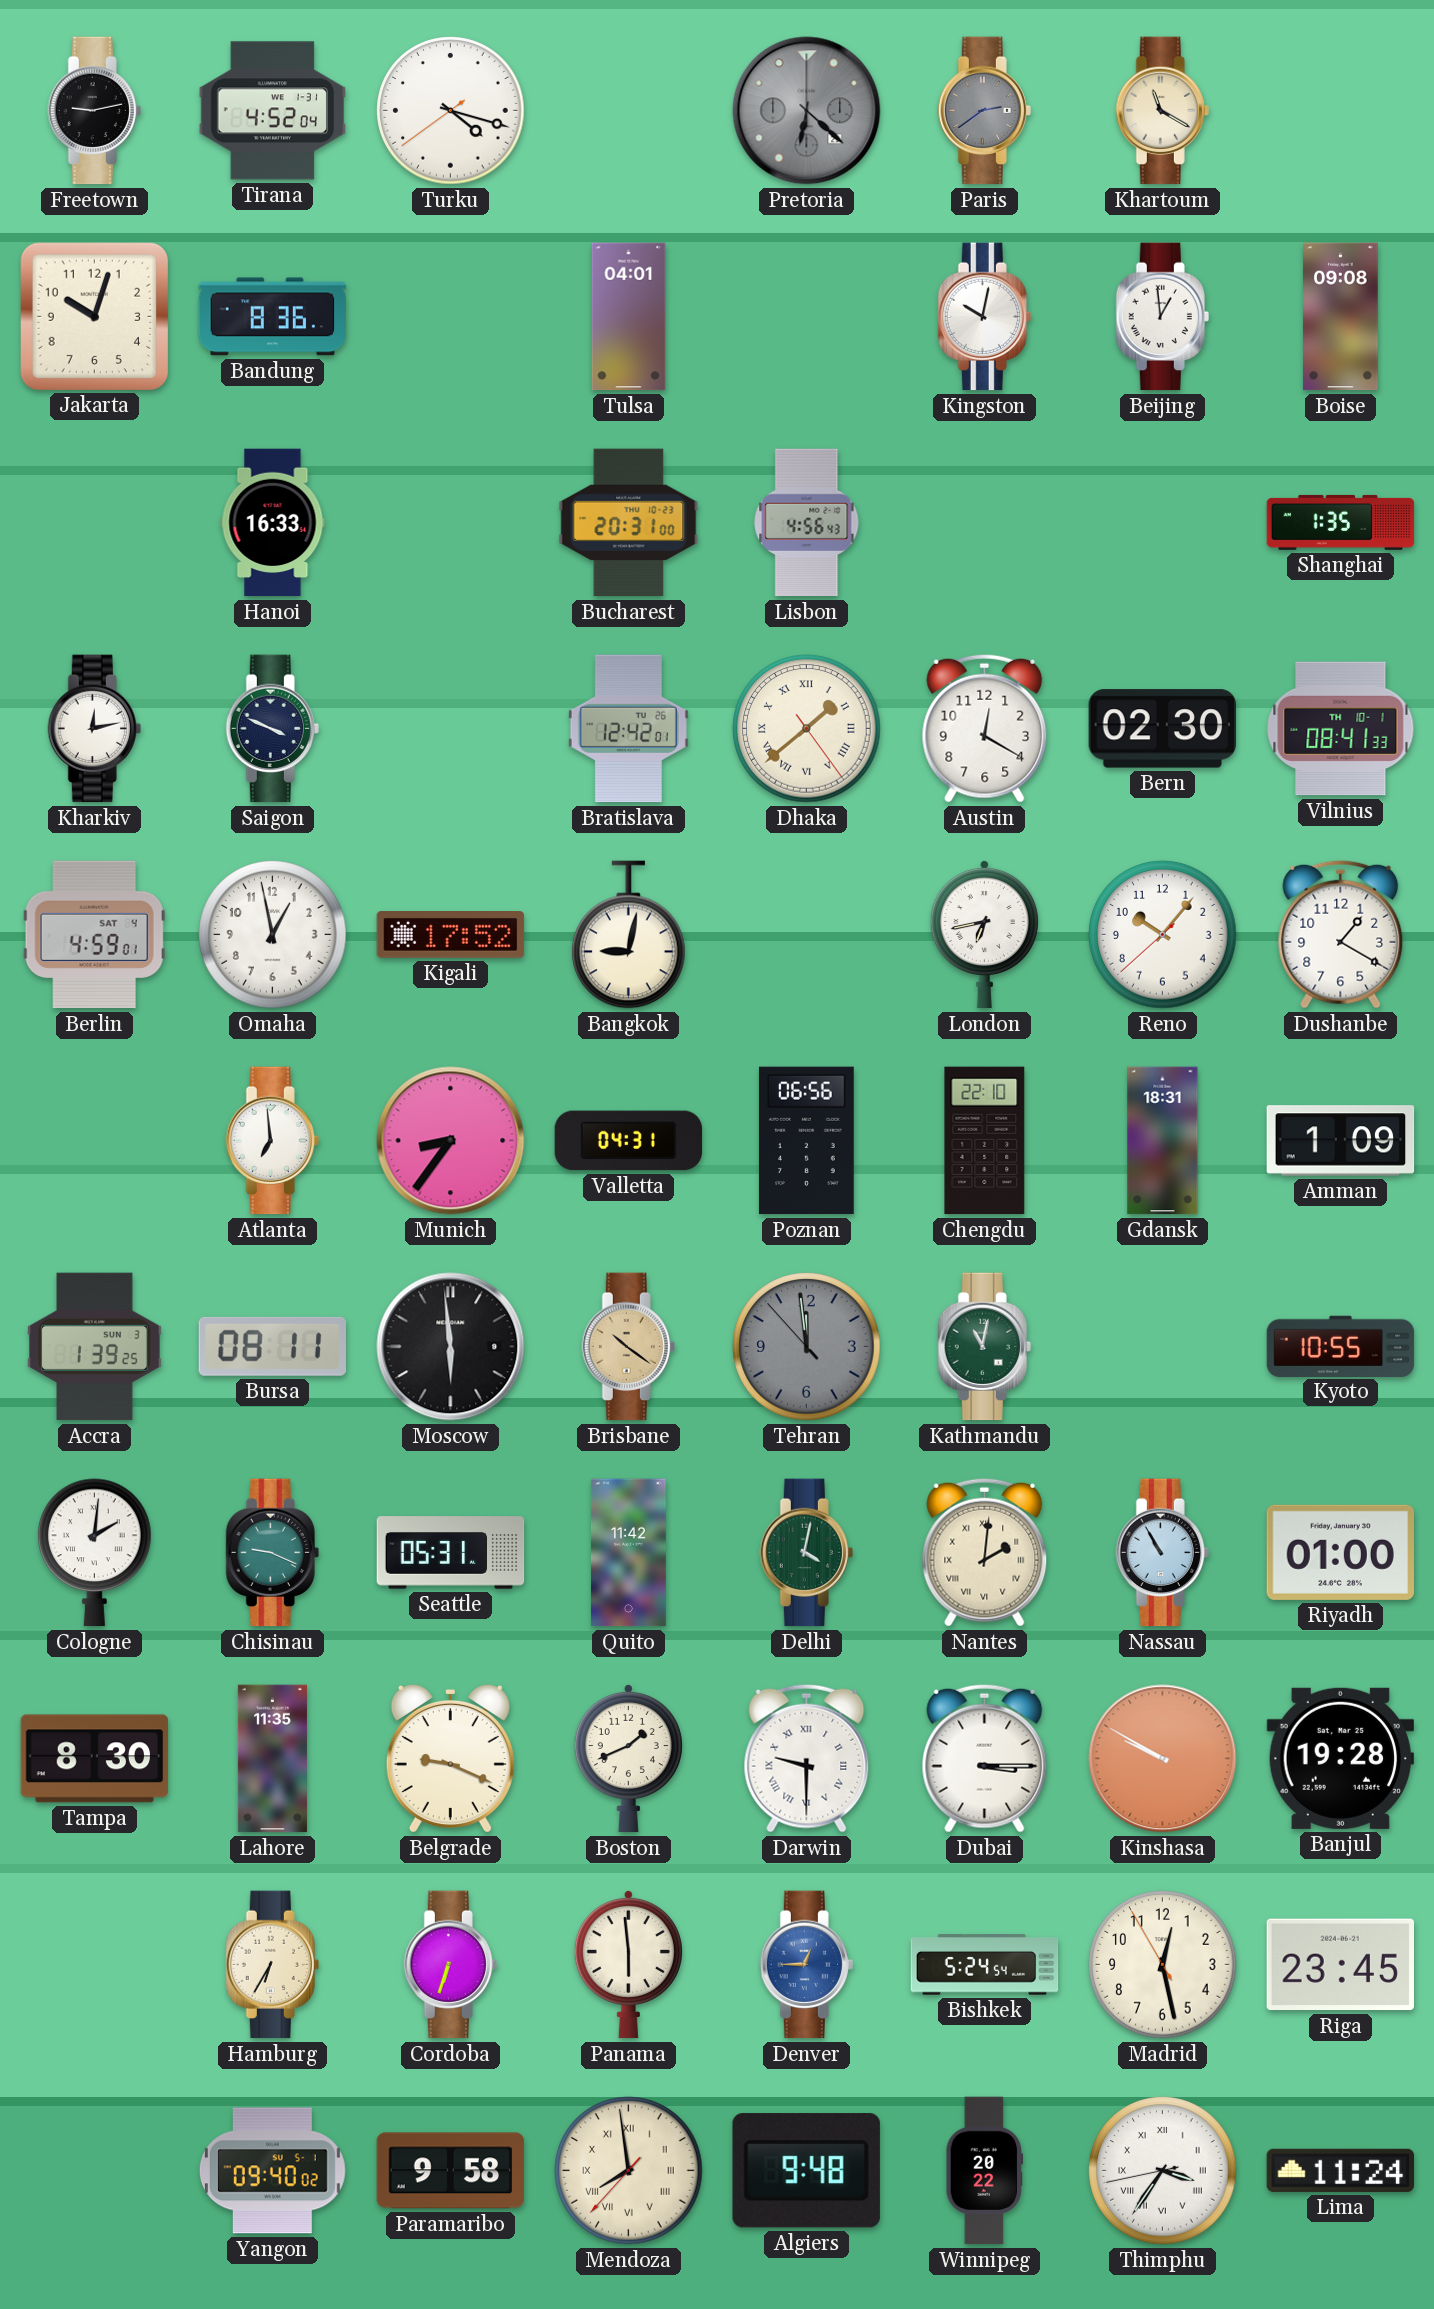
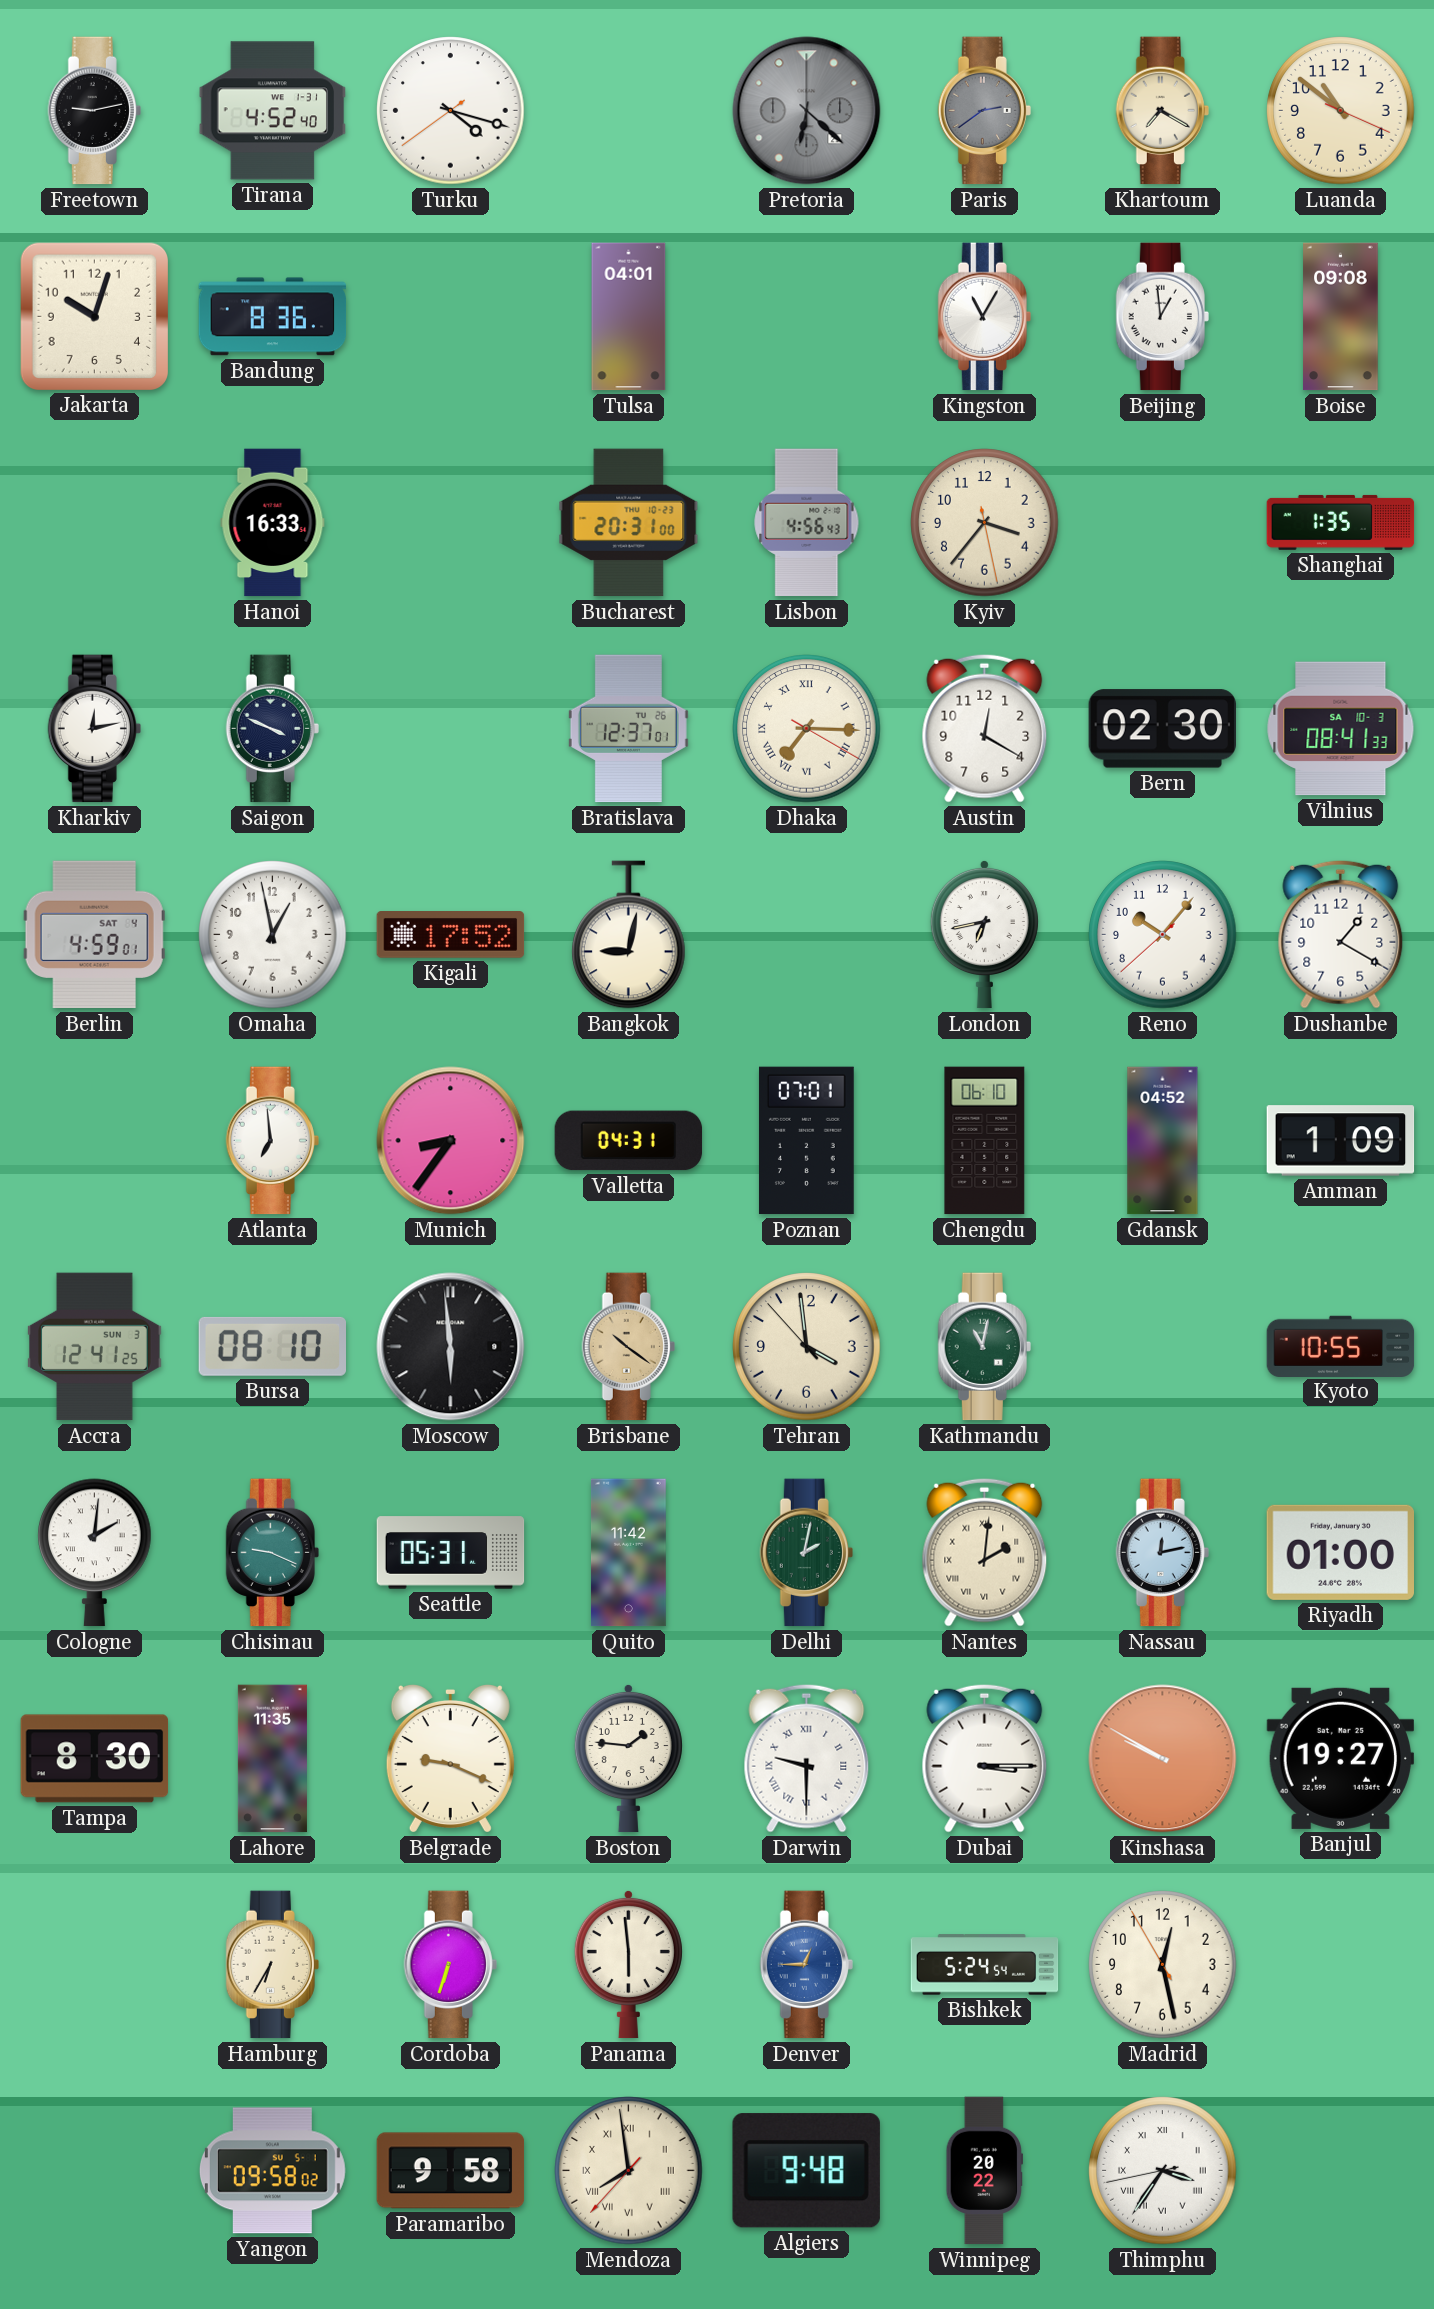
Tirana: 4:52:04 -> 4:52:40 (273, 111)
Khartoum: 11:20 -> 7:20 (1162, 111)
Luanda: none -> 10:51 (1341, 111)
Kingston: 10:02 -> 11:05 (984, 317)
Kyiv: none -> 3:36 (985, 523)
Bratislava: 12:42 -> 12:37 (628, 729)
Dhaka: 1:38 -> 7:15 (807, 729)
Vilnius date: TH 10-1 -> SA 10-3 (1341, 729)
Poznan: 06:56 -> 07:01 (806, 1141)
Chengdu: 22:10 -> 06:10 (985, 1141)
Gdansk: 18:31 -> 04:52 (1163, 1141)
Accra: 1:39 -> 12:41 (95, 1347)
Bursa: 08:11 -> 08:10 (272, 1346)
Tehran: 11:58 -> 3:58 (807, 1347)
Tehran dial: grey -> cream (807, 1347)
Delhi: 4:02 -> 2:02 (806, 1553)
Nassau: 10:55 -> 12:13 (1162, 1553)
Boston: 1:41 -> 1:46 (628, 1758)
Banjul: 19:28 -> 19:27 (1340, 1758)
Riga: 23:45 -> none (1340, 1965)
Yangon: 09:40 -> 09:58 (272, 2171)
Lima: 11:24 -> none (1341, 2170)
